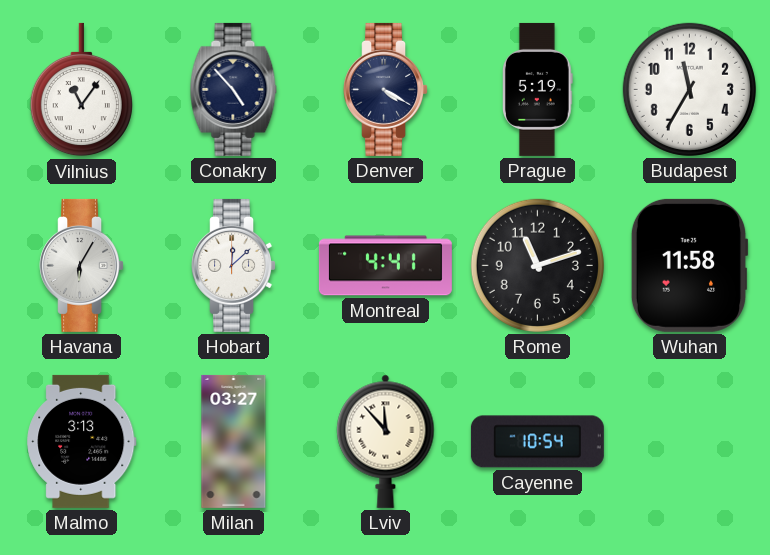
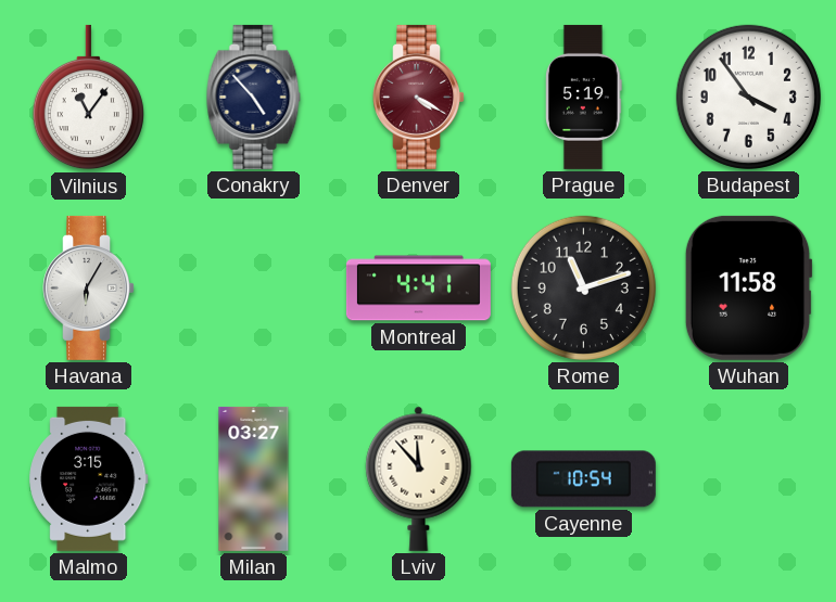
Denver dial: navy -> burgundy (419, 97)
Budapest: 11:35 -> 3:54 (748, 97)
Hobart: 12:08 -> none (234, 265)
Malmo: 3:13 -> 3:15 (89, 478)
